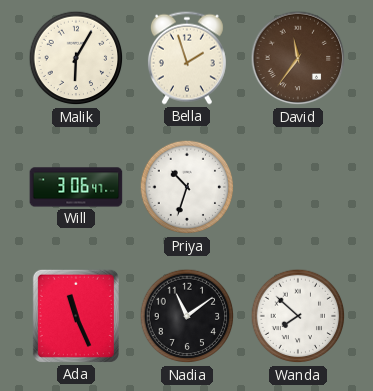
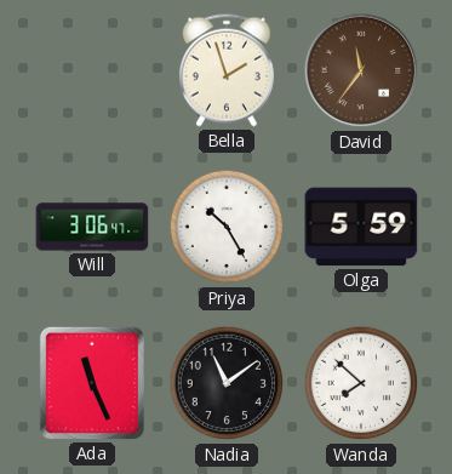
Malik: 6:05 -> none (76, 58)
Priya: 10:33 -> 10:25 (227, 227)
Olga: none -> 5:59 (361, 227)
